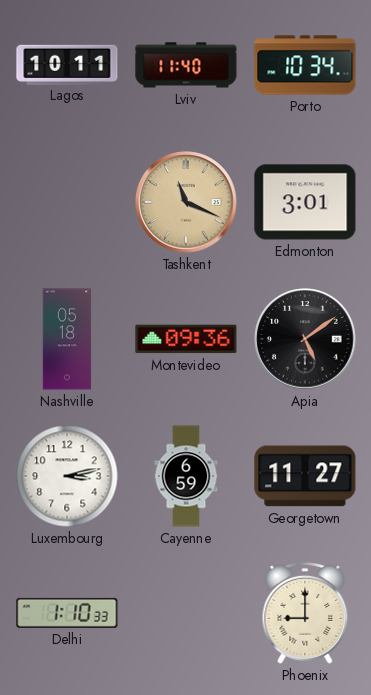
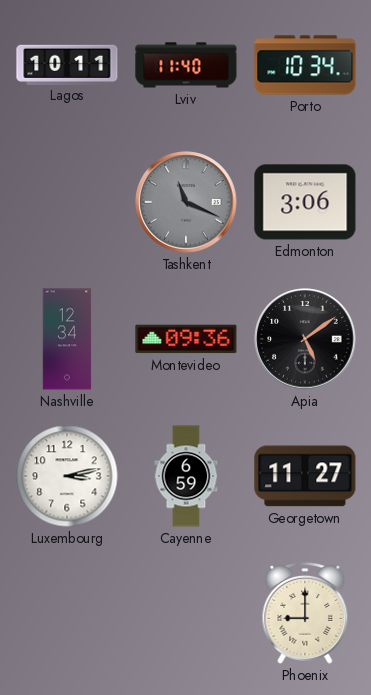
Tashkent dial: champagne -> grey (186, 202)
Edmonton: 3:01 -> 3:06 (305, 202)
Nashville: 05:18 -> 12:34 (67, 339)
Delhi: 1:10 -> none (67, 613)
